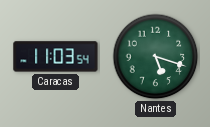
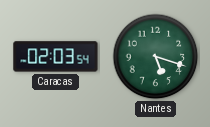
Caracas: 11:03 -> 02:03 (56, 57)
